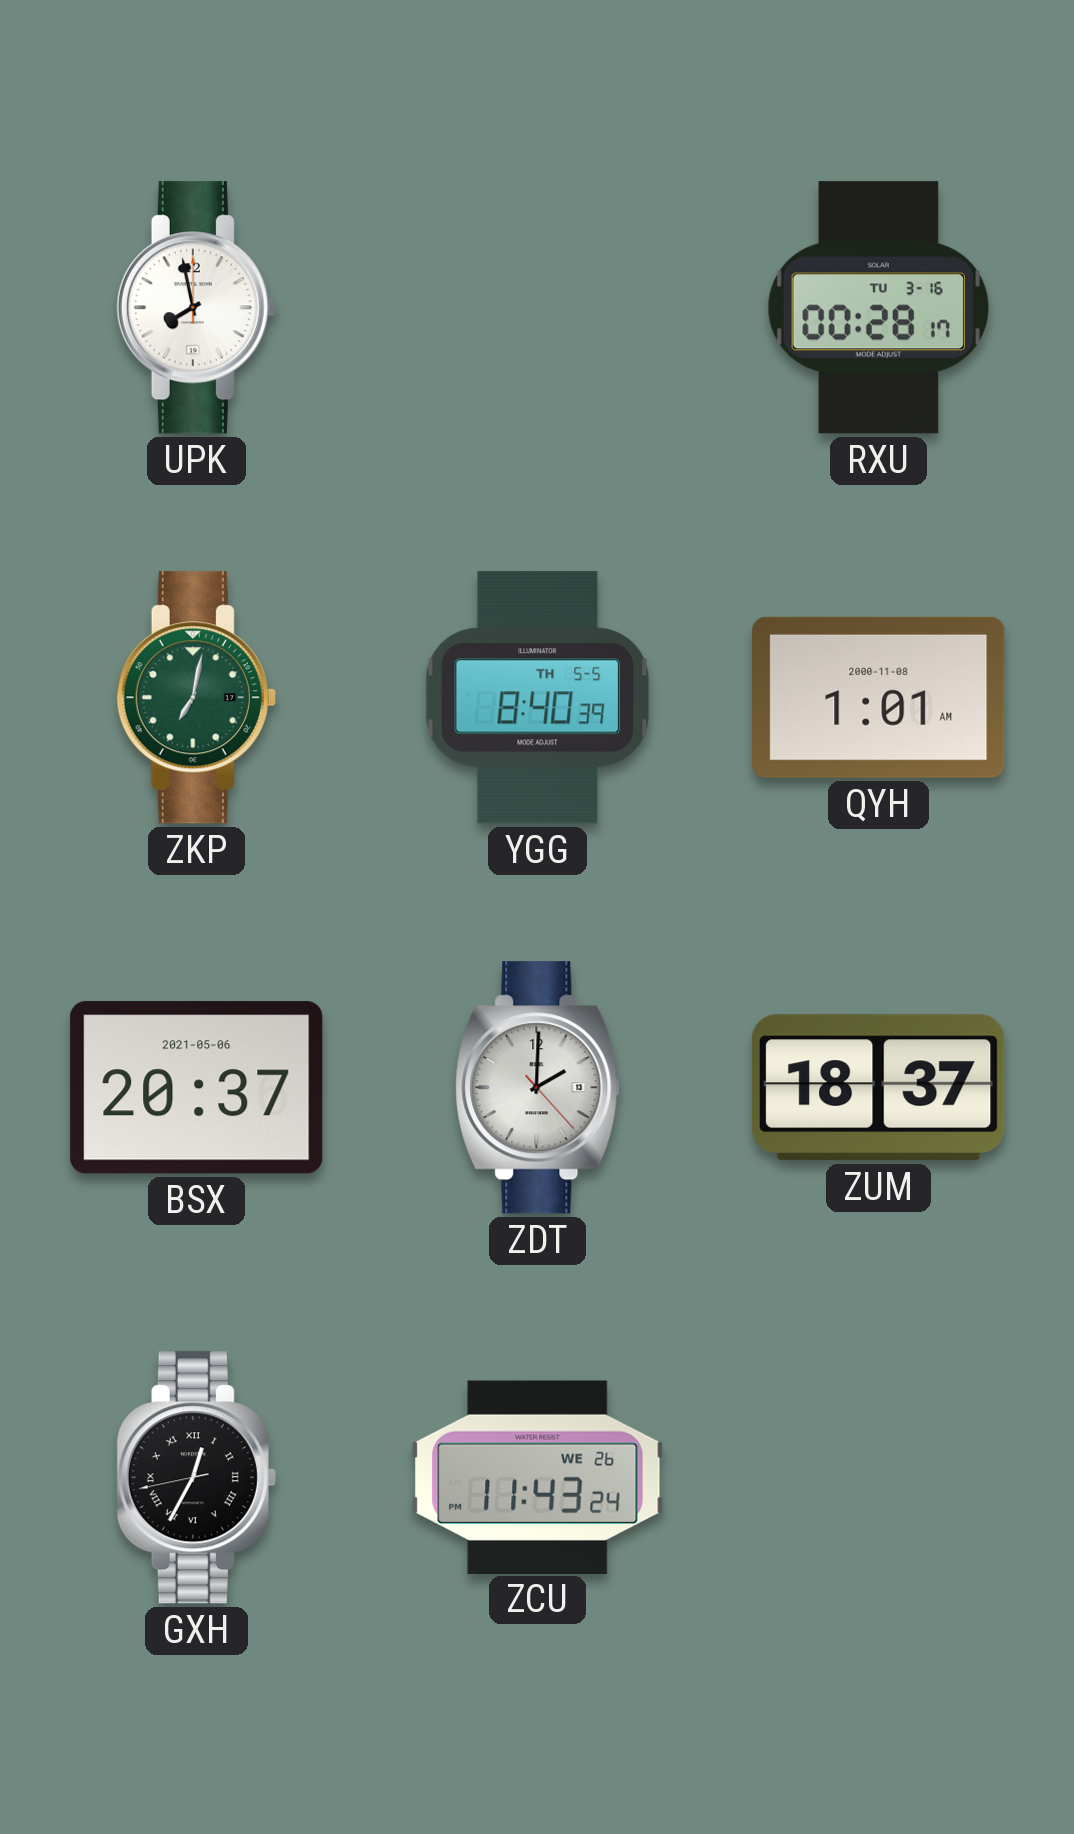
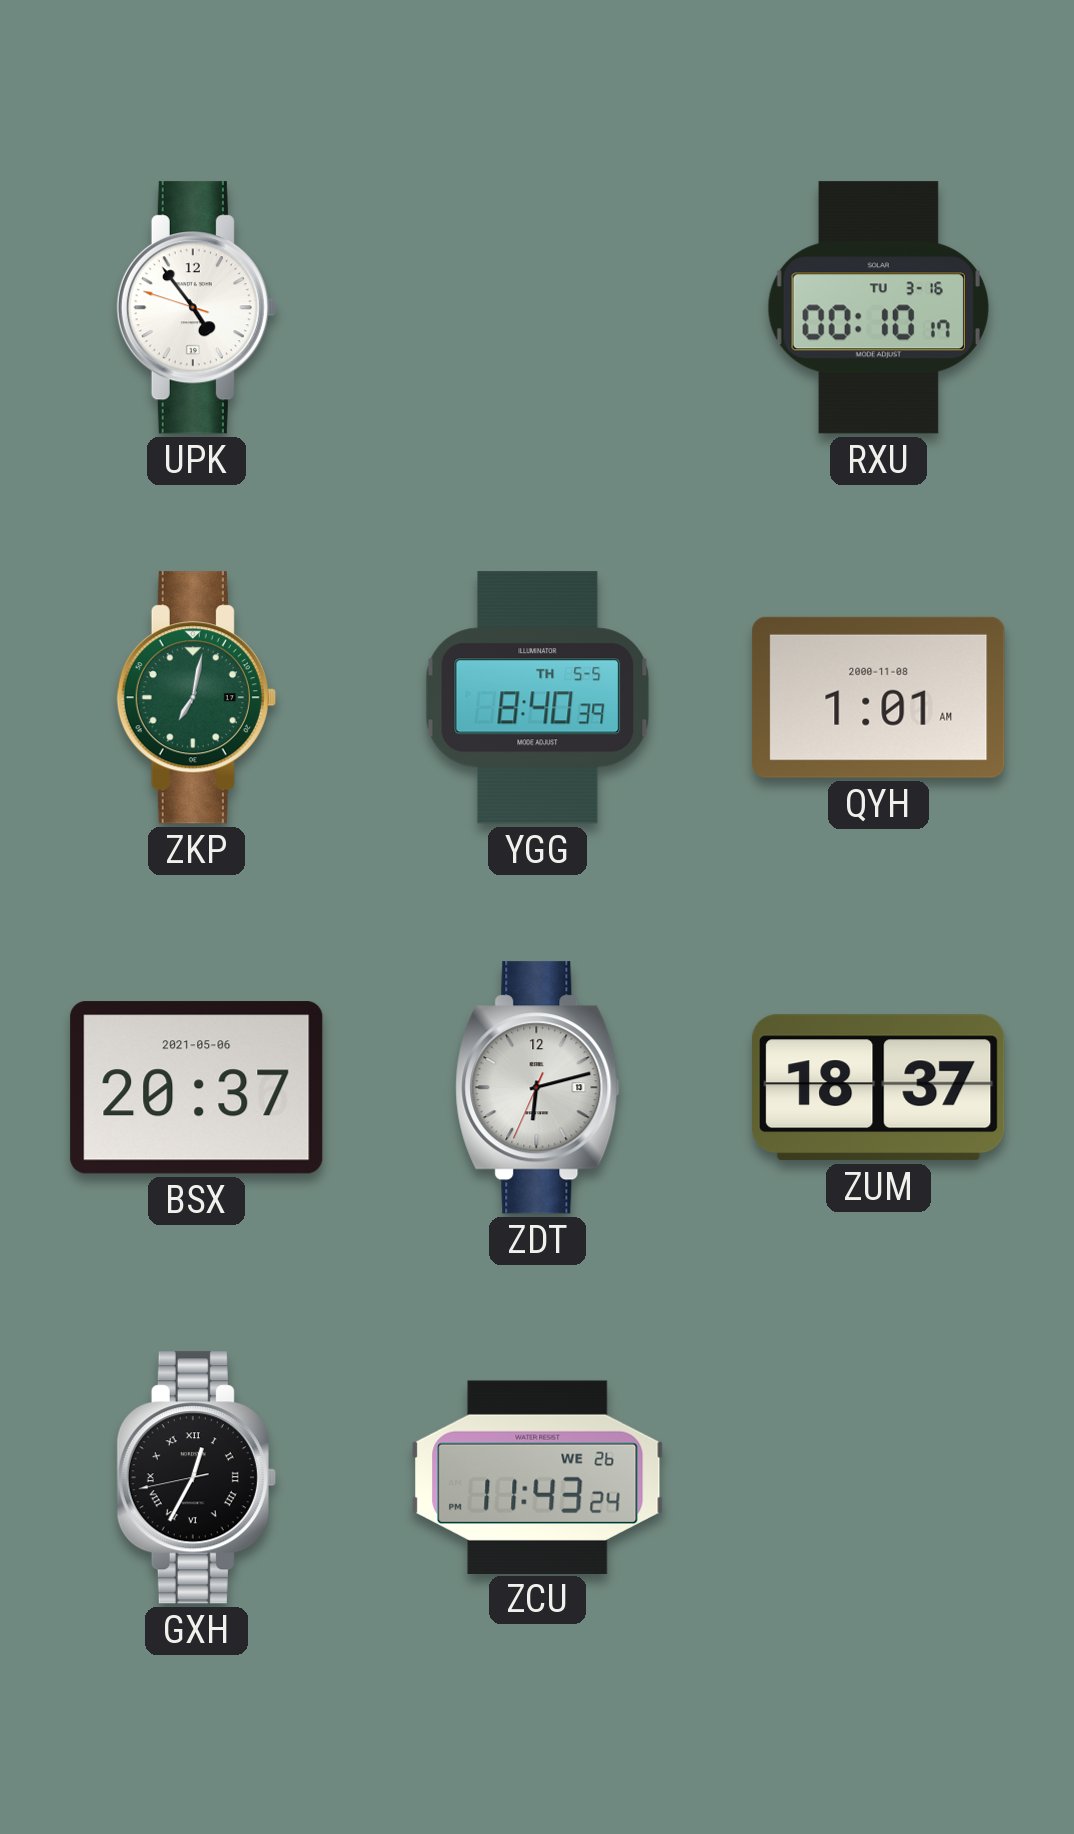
UPK: 7:58 -> 4:53 (196, 308)
RXU: 00:28 -> 00:10 (878, 308)
ZDT: 2:00 -> 6:12 (538, 1088)
